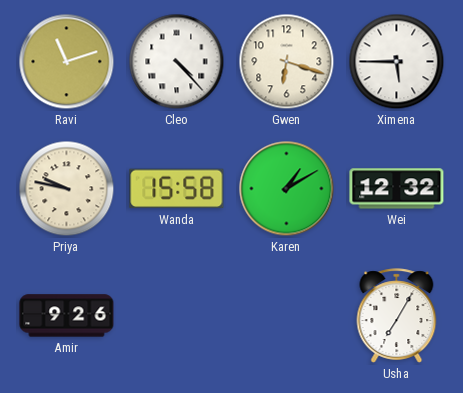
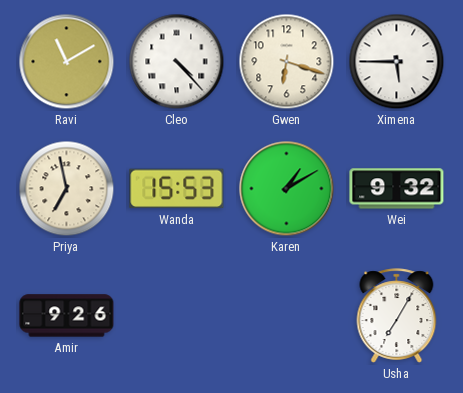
Ravi: 11:12 -> 11:10 (67, 62)
Priya: 9:47 -> 6:58 (67, 189)
Wanda: 15:58 -> 15:53 (177, 189)
Wei: 12:32 -> 9:32 (397, 189)
